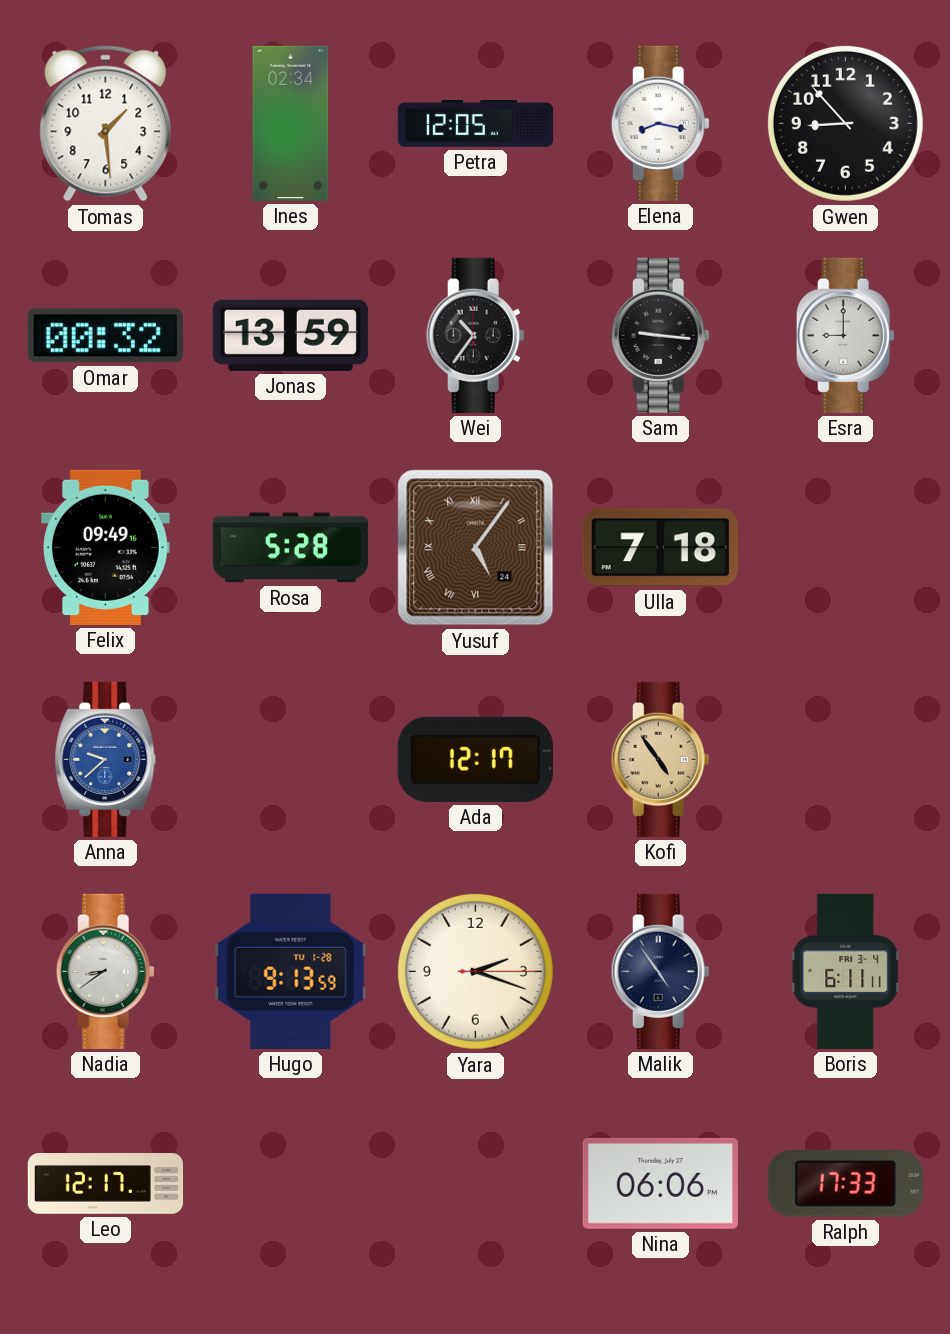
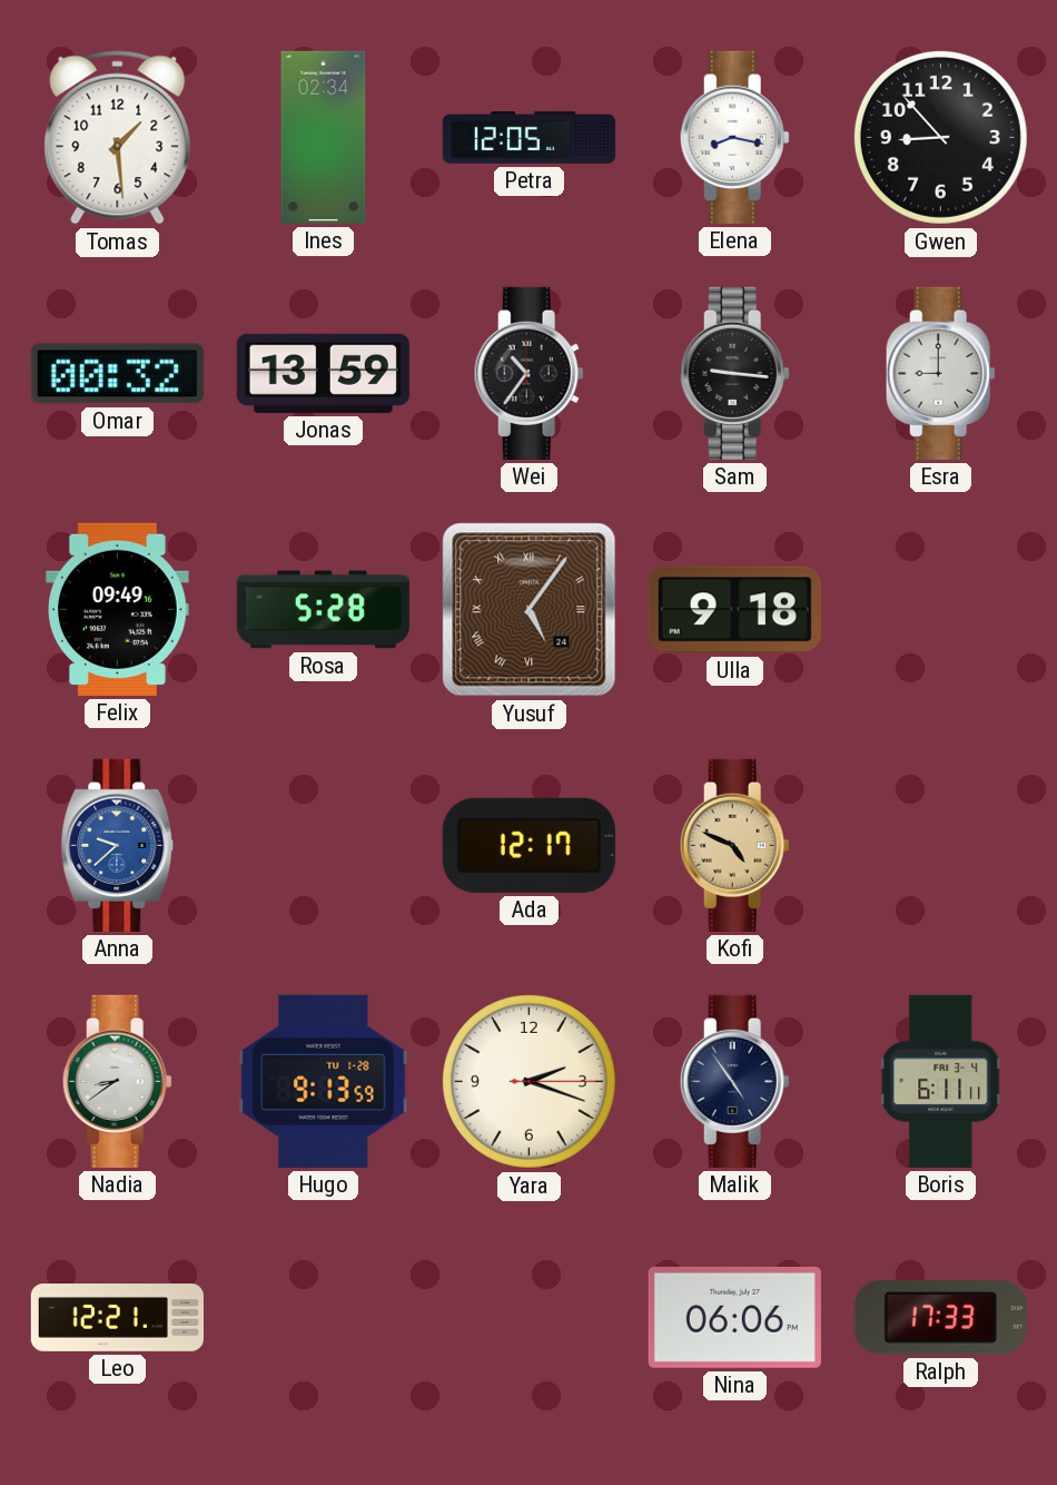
Ulla: 7:18 -> 9:18 (734, 610)
Kofi: 4:54 -> 4:49 (734, 845)
Leo: 12:17 -> 12:21 (117, 1318)
